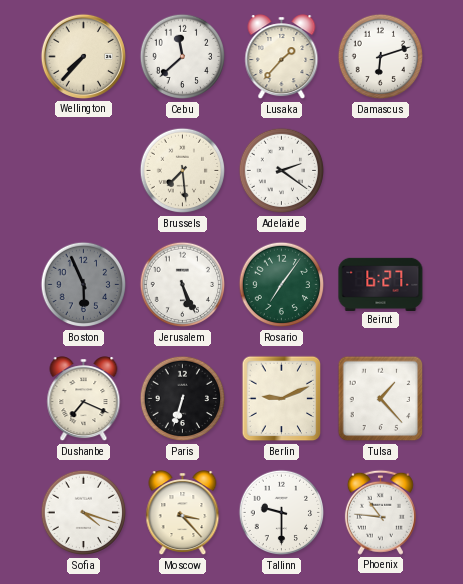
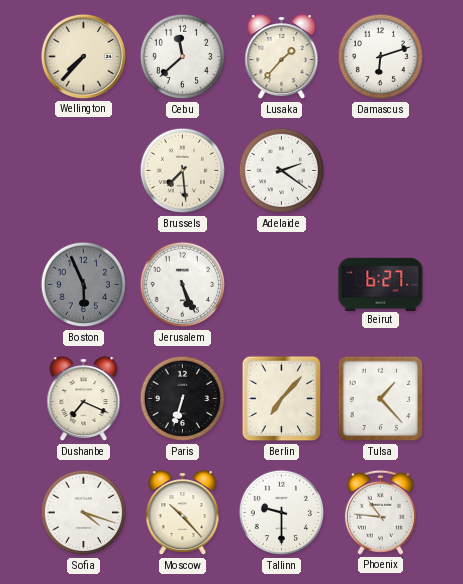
Rosario: 7:06 -> none (282, 285)
Berlin: 9:11 -> 7:07 (282, 399)
Moscow: 3:23 -> 10:23 (183, 513)
